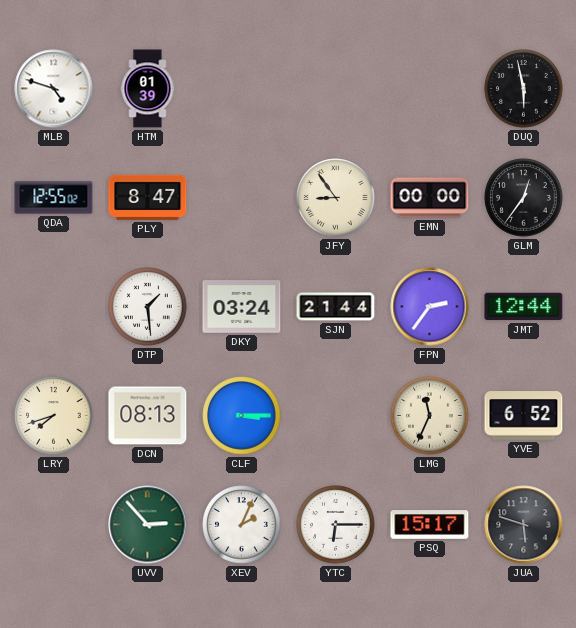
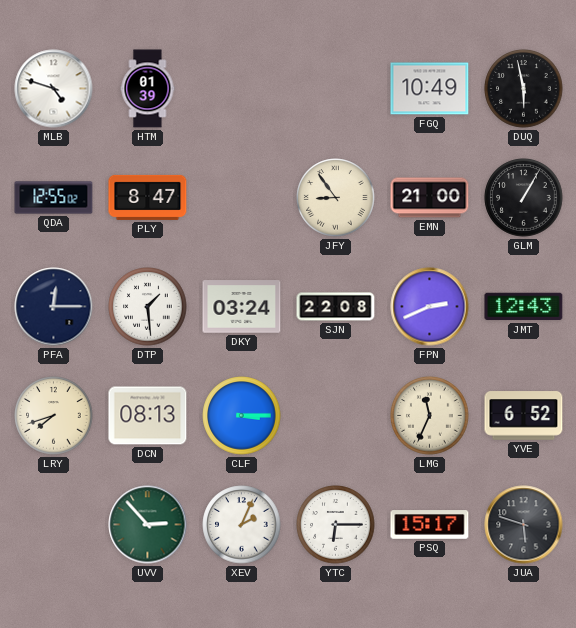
FGQ: none -> 10:49 (430, 89)
EMN: 00:00 -> 21:00 (430, 198)
GLM: 12:36 -> 1:05 (524, 198)
PFA: none -> 12:15 (54, 307)
SJN: 21:44 -> 22:08 (336, 307)
FPN: 2:36 -> 2:41 (430, 307)
JMT: 12:44 -> 12:43 (524, 307)
